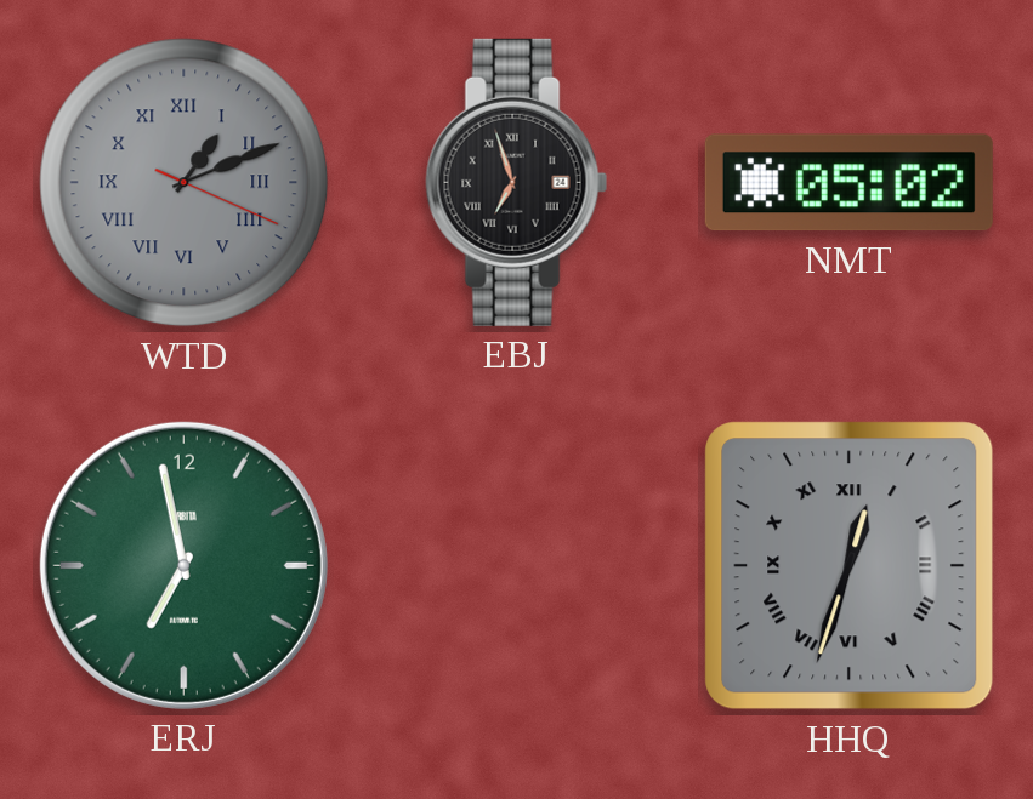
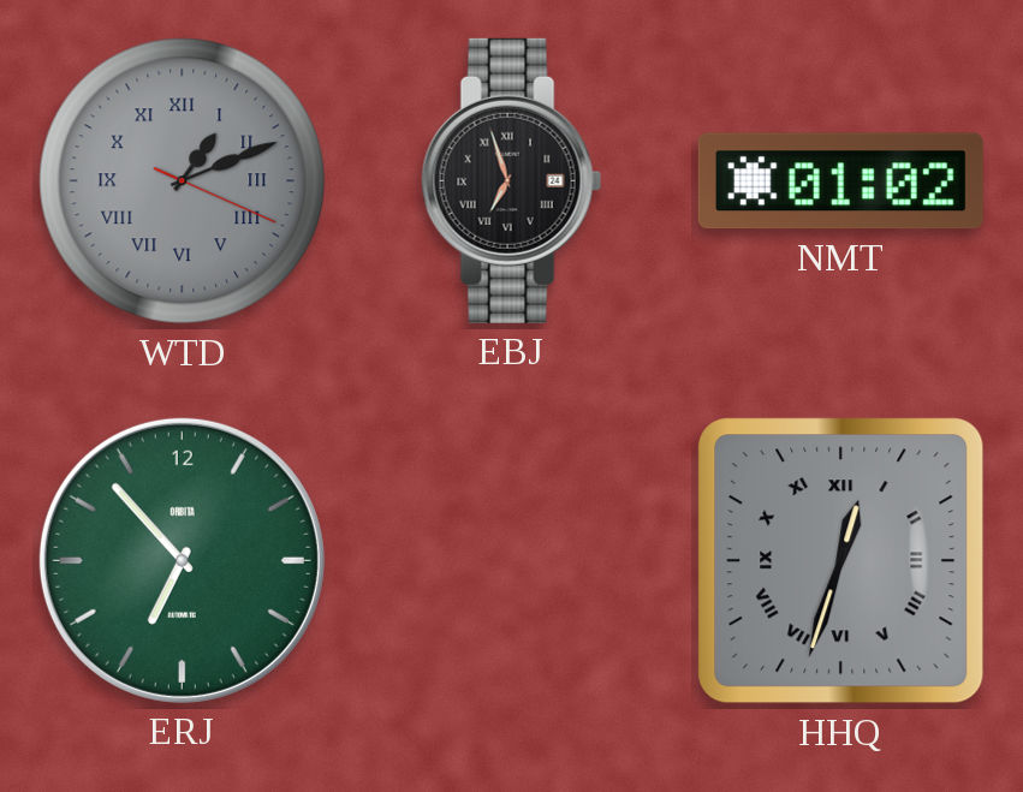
NMT: 05:02 -> 01:02 (840, 181)
ERJ: 6:58 -> 6:53 (182, 560)
